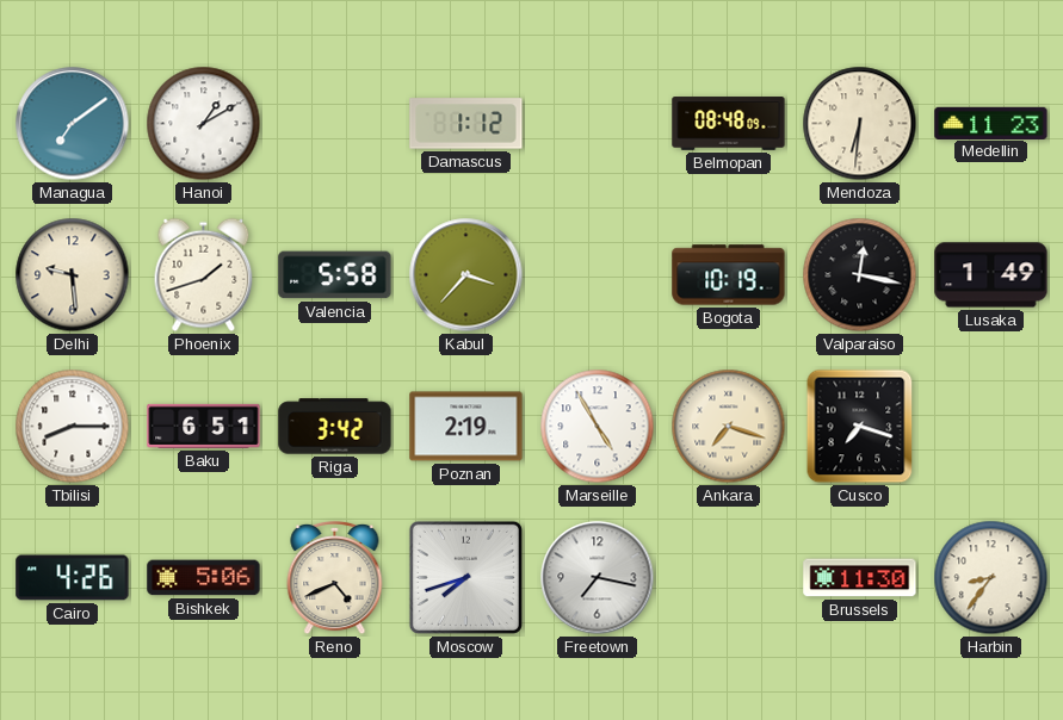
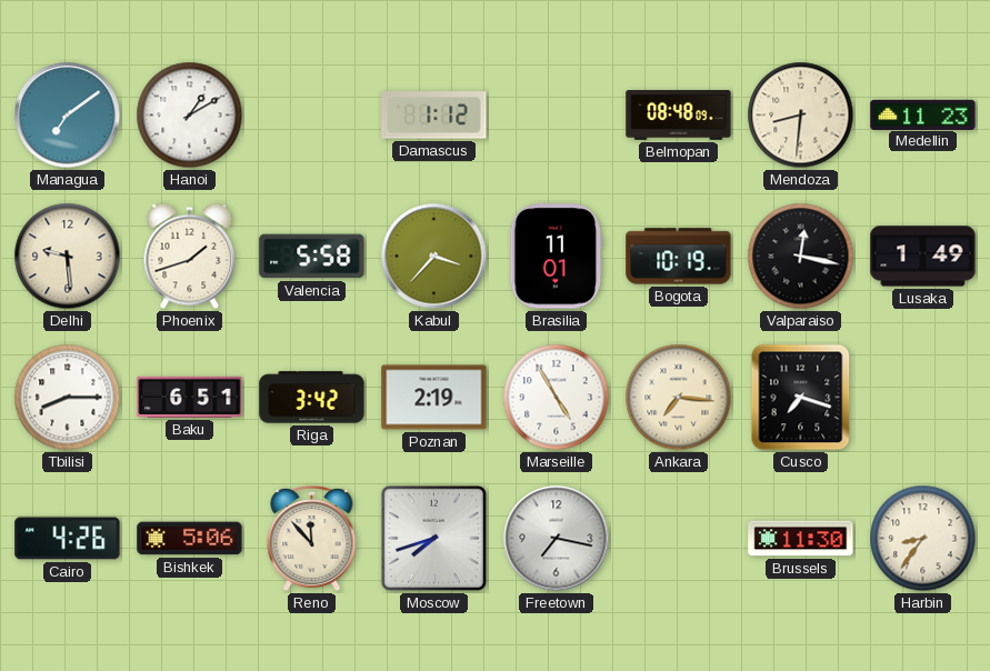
Mendoza: 6:31 -> 8:31 (801, 116)
Brasilia: none -> 11:01 (557, 257)
Ankara: 7:18 -> 7:16 (679, 398)
Reno: 4:41 -> 11:53 (312, 539)
